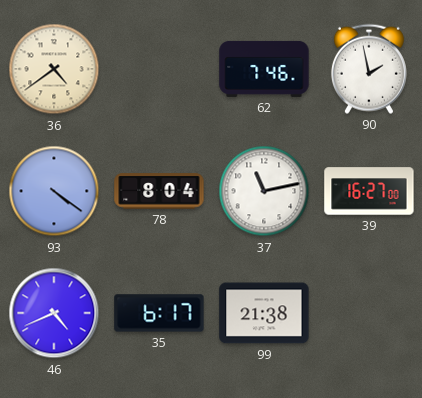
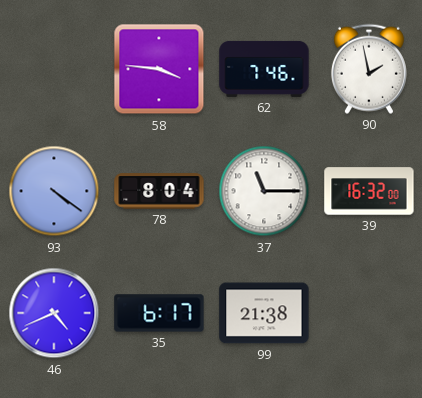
36: 4:39 -> none (54, 69)
58: none -> 3:46 (159, 69)
37: 11:13 -> 11:15 (264, 191)
39: 16:27 -> 16:32 (369, 191)
